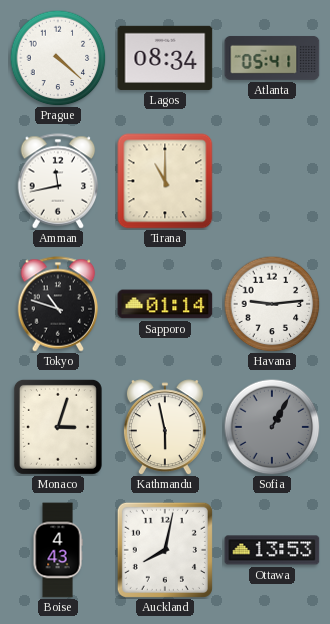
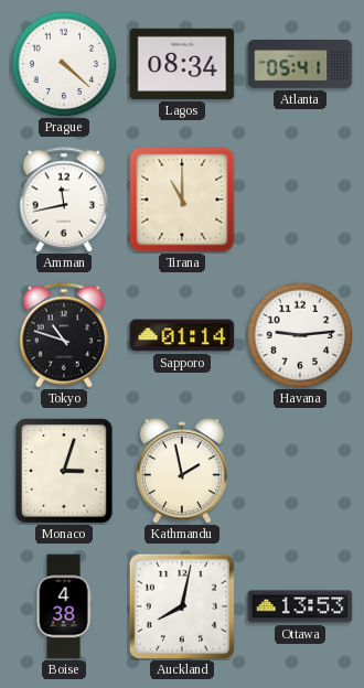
Kathmandu: 5:58 -> 1:58 (182, 471)
Sofia: 1:05 -> none (272, 427)
Boise: 4:43 -> 4:38 (64, 606)
